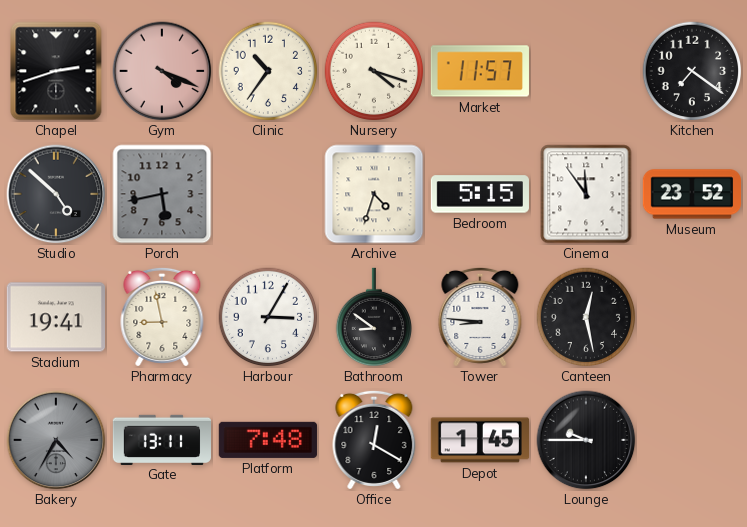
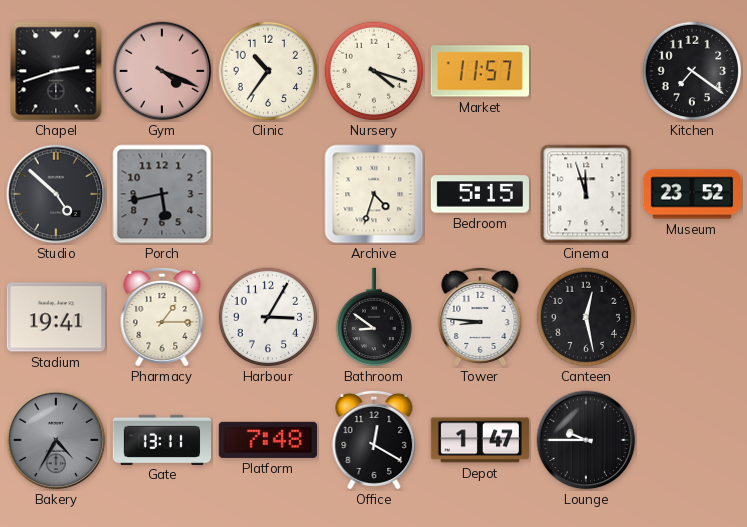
Cinema: 11:54 -> 11:57 (586, 194)
Pharmacy: 8:58 -> 1:15 (162, 317)
Depot: 1:45 -> 1:47 (479, 440)
